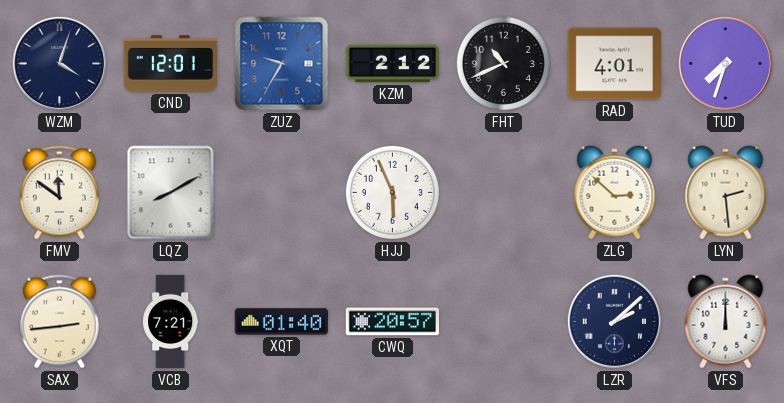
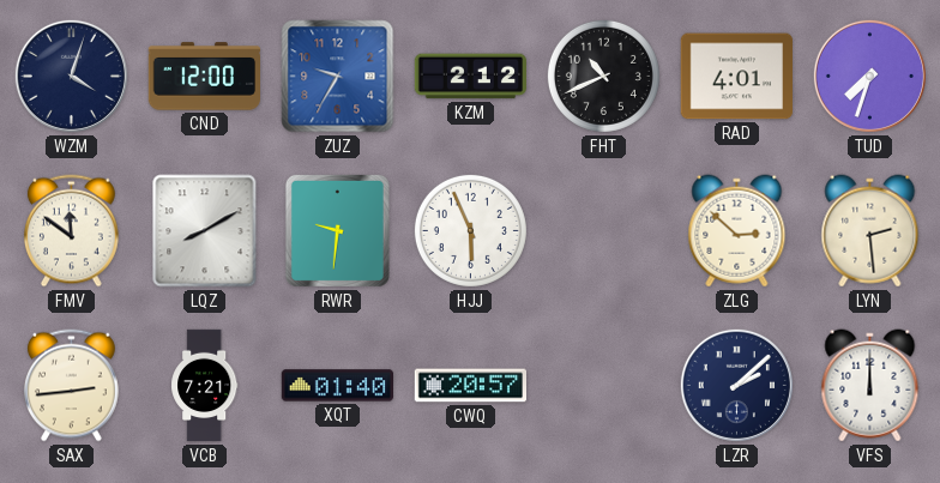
CND: 12:01 -> 12:00 (204, 77)
RWR: none -> 9:31 (337, 230)
